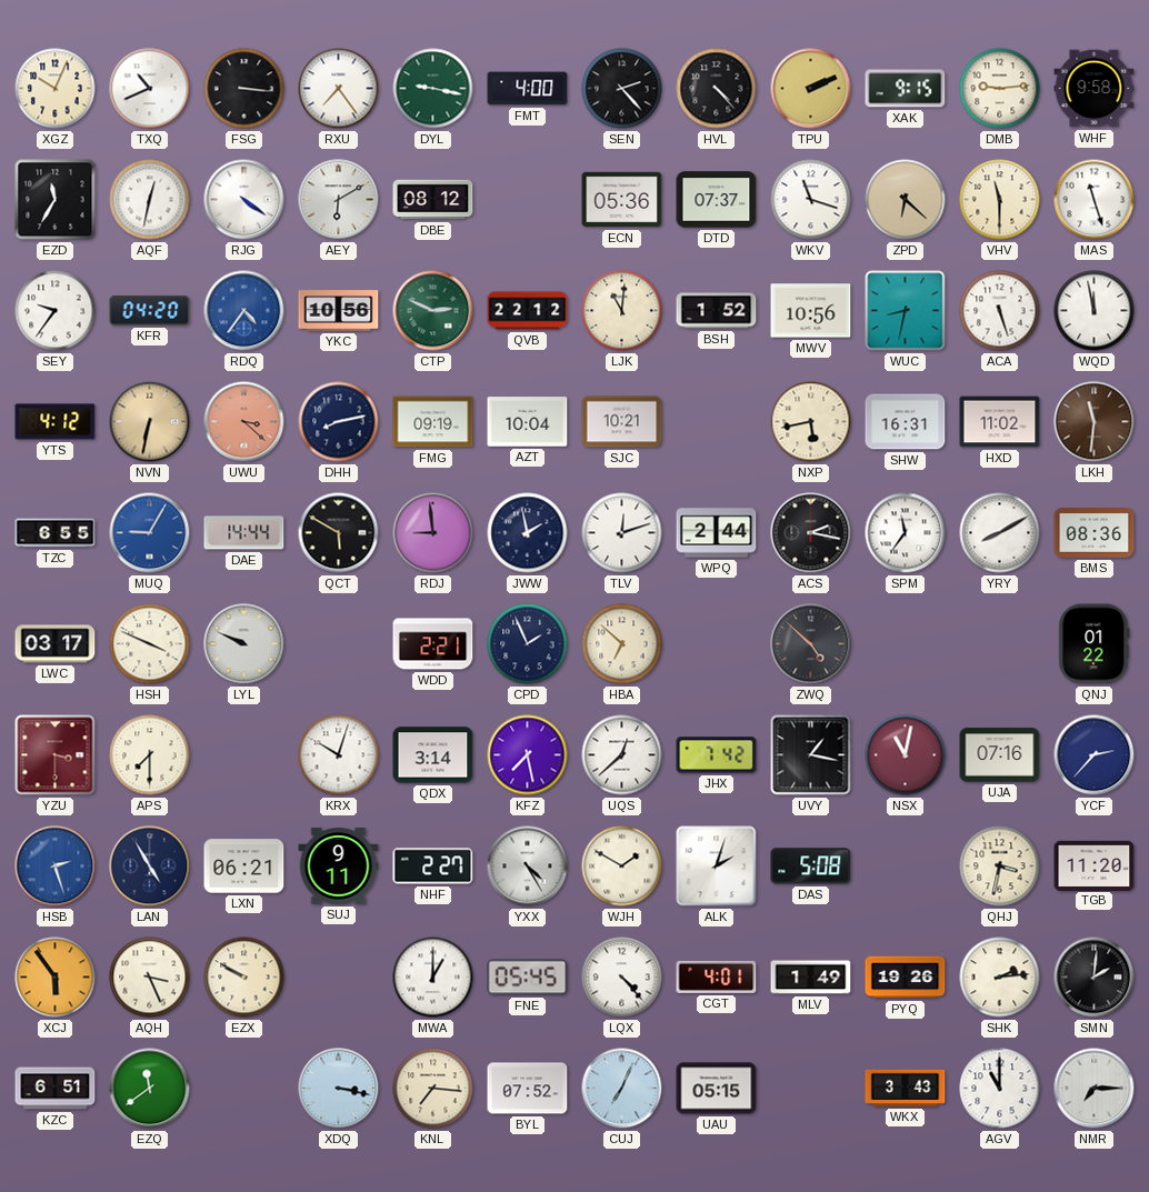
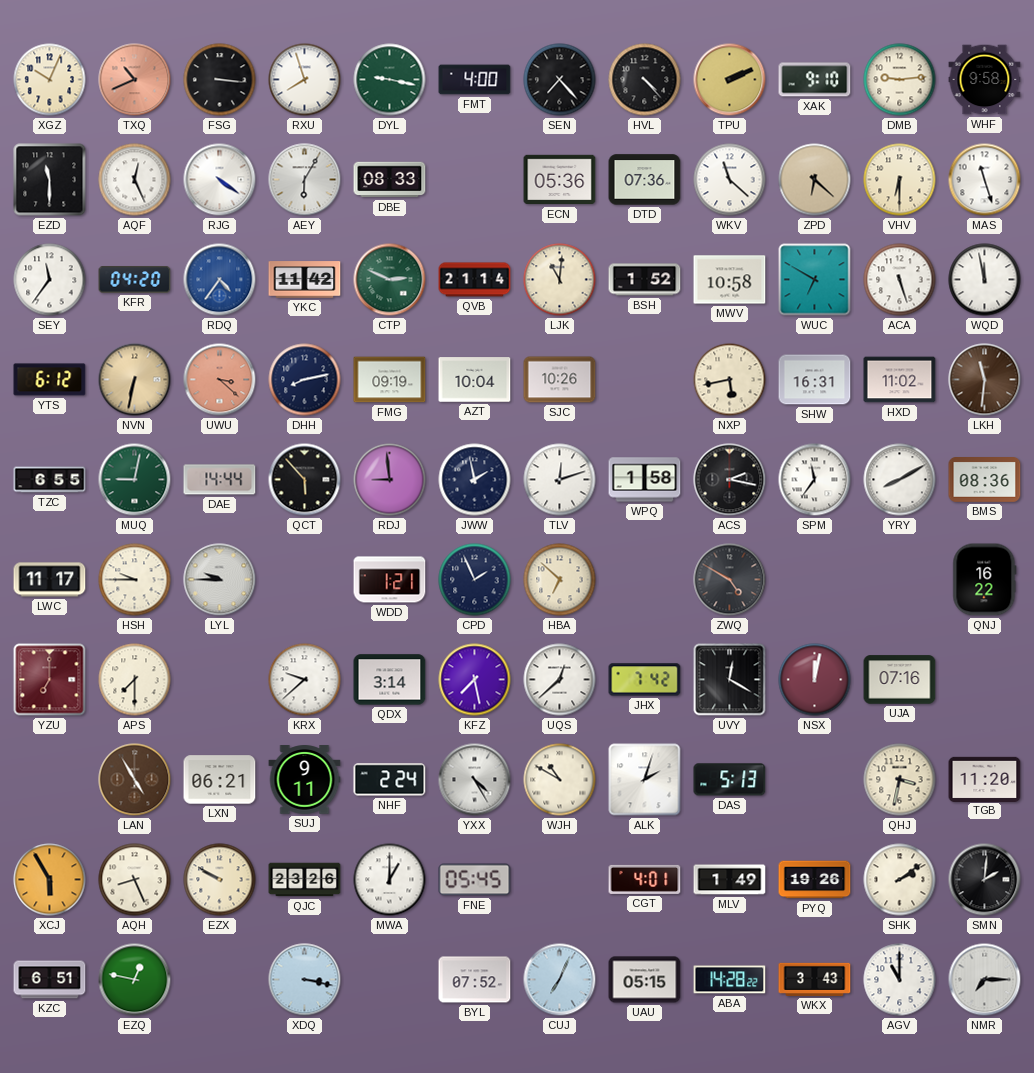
TXQ dial: white -> salmon (135, 80)
RXU: 7:24 -> 7:57 (305, 80)
SEN: 2:23 -> 7:23 (560, 80)
XAK: 9:15 -> 9:10 (815, 80)
EZD: 11:35 -> 11:30 (50, 180)
AQF: 12:32 -> 12:26 (135, 180)
AEY: 6:10 -> 6:05 (305, 180)
DBE: 08:12 -> 08:33 (390, 180)
DTD: 07:37 -> 07:36 (645, 180)
WKV: 11:18 -> 11:22 (730, 180)
VHV: 11:30 -> 6:30 (900, 180)
SEY: 9:36 -> 11:36 (50, 280)
YKC: 10:56 -> 11:42 (305, 280)
QVB: 22:12 -> 21:14 (475, 280)
MWV: 10:56 -> 10:58 (730, 280)
WUC: 8:32 -> 6:50 (815, 280)
YTS: 4:12 -> 6:12 (50, 380)
SJC: 10:21 -> 10:26 (560, 380)
MUQ: 9:05 -> 9:02 (135, 480)
MUQ dial: blue -> green (135, 480)
QCT: 5:50 -> 5:53 (305, 480)
WPQ: 2:44 -> 1:58 (645, 480)
LWC: 03:17 -> 11:17 (50, 580)
HSH: 3:49 -> 9:45 (135, 580)
LYL: 9:49 -> 9:45 (220, 580)
WDD: 2:21 -> 1:21 (390, 580)
ZWQ: 4:52 -> 4:50 (730, 580)
QNJ: 01:22 -> 16:22 (985, 580)
YZU: 3:30 -> 7:00 (50, 680)
KRX: 10:03 -> 9:38 (305, 680)
UVY: 1:17 -> 12:20 (730, 680)
NSX: 11:02 -> 12:02 (815, 680)
YCF: 2:37 -> none (1095, 755)
HSB: 2:27 -> none (56, 867)
LAN dial: navy -> brown (135, 780)
NHF: 2:27 -> 2:24 (390, 780)
WJH: 1:50 -> 10:50 (560, 780)
DAS: 5:08 -> 5:13 (730, 780)
XCJ: 5:54 -> 5:55 (50, 880)
AQH: 3:26 -> 8:26 (135, 880)
QJC: none -> 23:26 (305, 880)
LQX: 4:23 -> none (622, 978)
SHK: 2:14 -> 2:09 (900, 880)
EZQ: 11:39 -> 12:47 (135, 980)
KNL: 7:16 -> none (433, 1089)
ABA: none -> 14:28 (730, 980)
